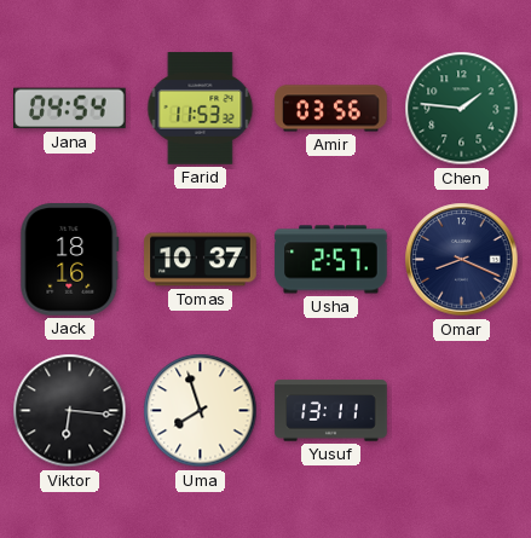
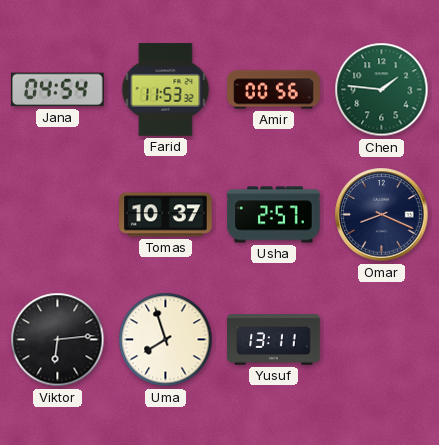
Amir: 03:56 -> 00:56 (274, 90)
Jack: 18:16 -> none (70, 260)
Viktor: 6:16 -> 6:14 (58, 340)
